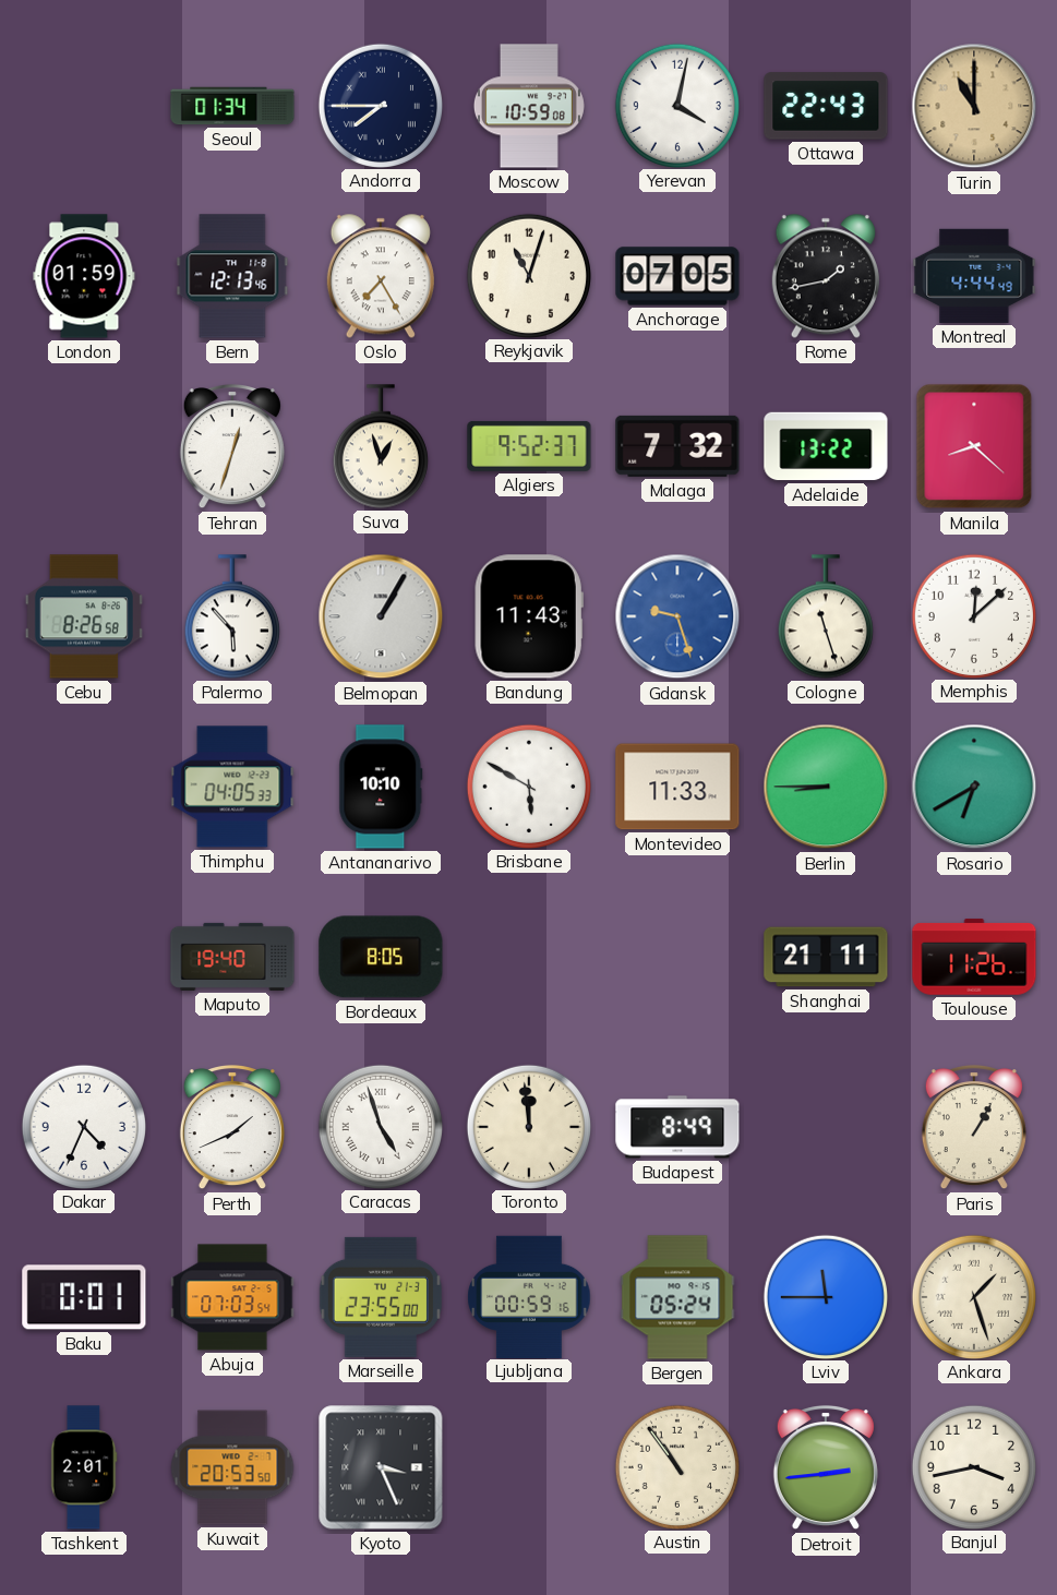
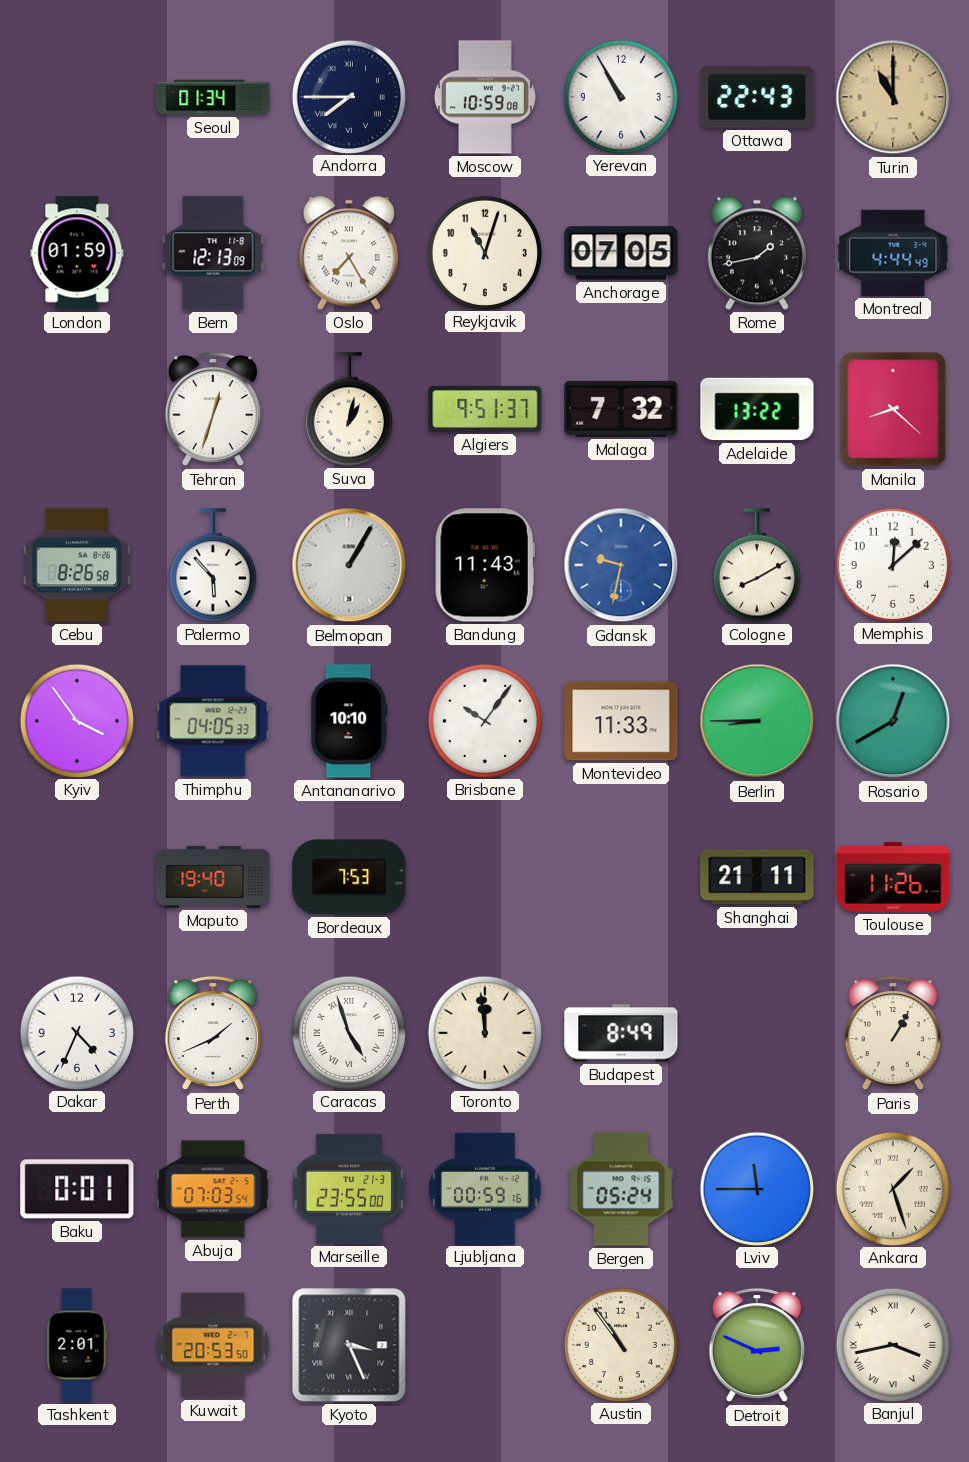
Yerevan: 4:02 -> 10:55 (620, 96)
Bern: 12:13:46 -> 12:13:09 (213, 253)
Suva: 12:57 -> 1:02 (349, 409)
Algiers: 9:52 -> 9:51 (485, 409)
Gdansk: 9:27 -> 9:32 (621, 565)
Cologne: 11:27 -> 8:10 (757, 565)
Kyiv: none -> 3:54 (76, 720)
Brisbane: 5:50 -> 10:06 (484, 720)
Rosario: 6:40 -> 12:40 (893, 721)
Bordeaux: 8:05 -> 7:53 (349, 877)
Detroit: 2:44 -> 2:49 (757, 1345)
Banjul numerals: Arabic -> Roman (892, 1344)
